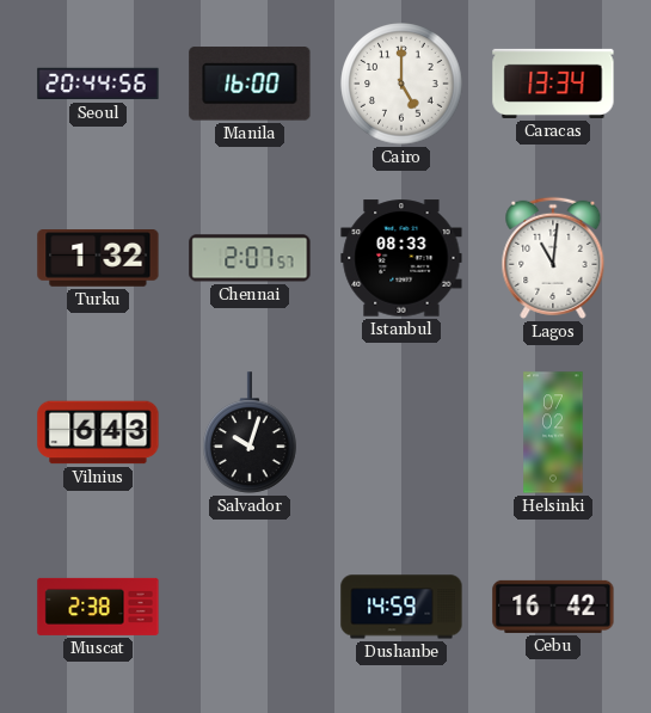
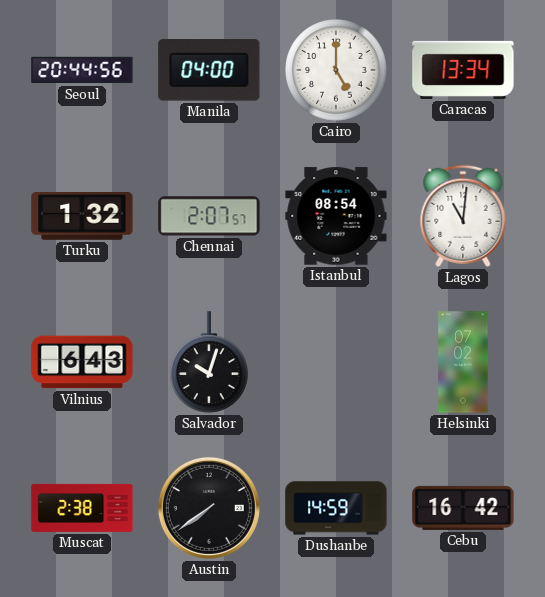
Manila: 16:00 -> 04:00 (209, 70)
Istanbul: 08:33 -> 08:54 (336, 216)
Austin: none -> 7:39 (209, 508)
